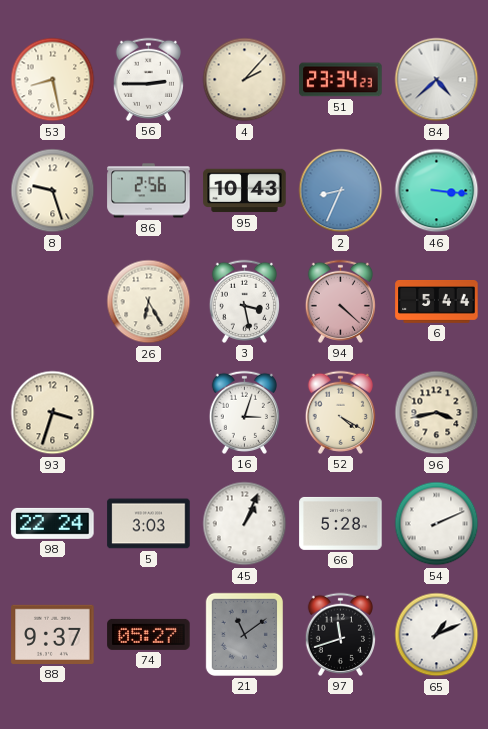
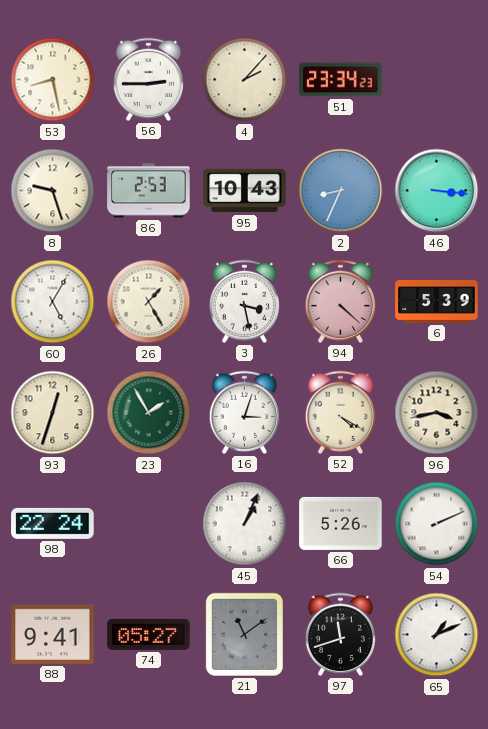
84: 4:38 -> none (437, 80)
86: 2:56 -> 2:53 (149, 191)
60: none -> 5:05 (53, 302)
26: 6:25 -> 1:25 (149, 302)
6: 5:44 -> 5:39 (437, 302)
93: 3:33 -> 12:33 (53, 413)
23: none -> 1:55 (149, 413)
5: 3:03 -> none (149, 524)
66: 5:28 -> 5:26 (341, 523)
88: 9:37 -> 9:41 (53, 634)
